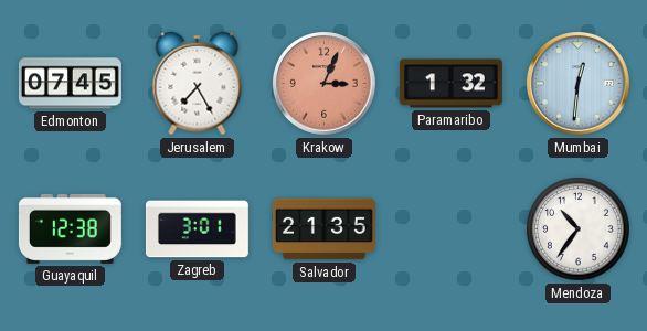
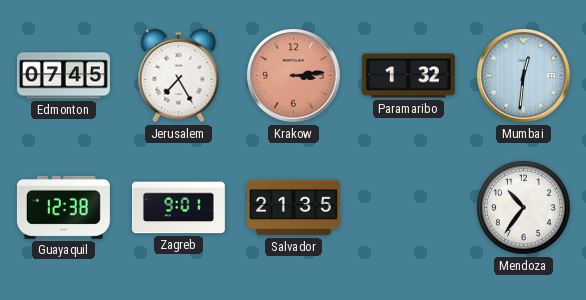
Krakow: 3:04 -> 3:14 (294, 76)
Zagreb: 3:01 -> 9:01 (178, 208)
